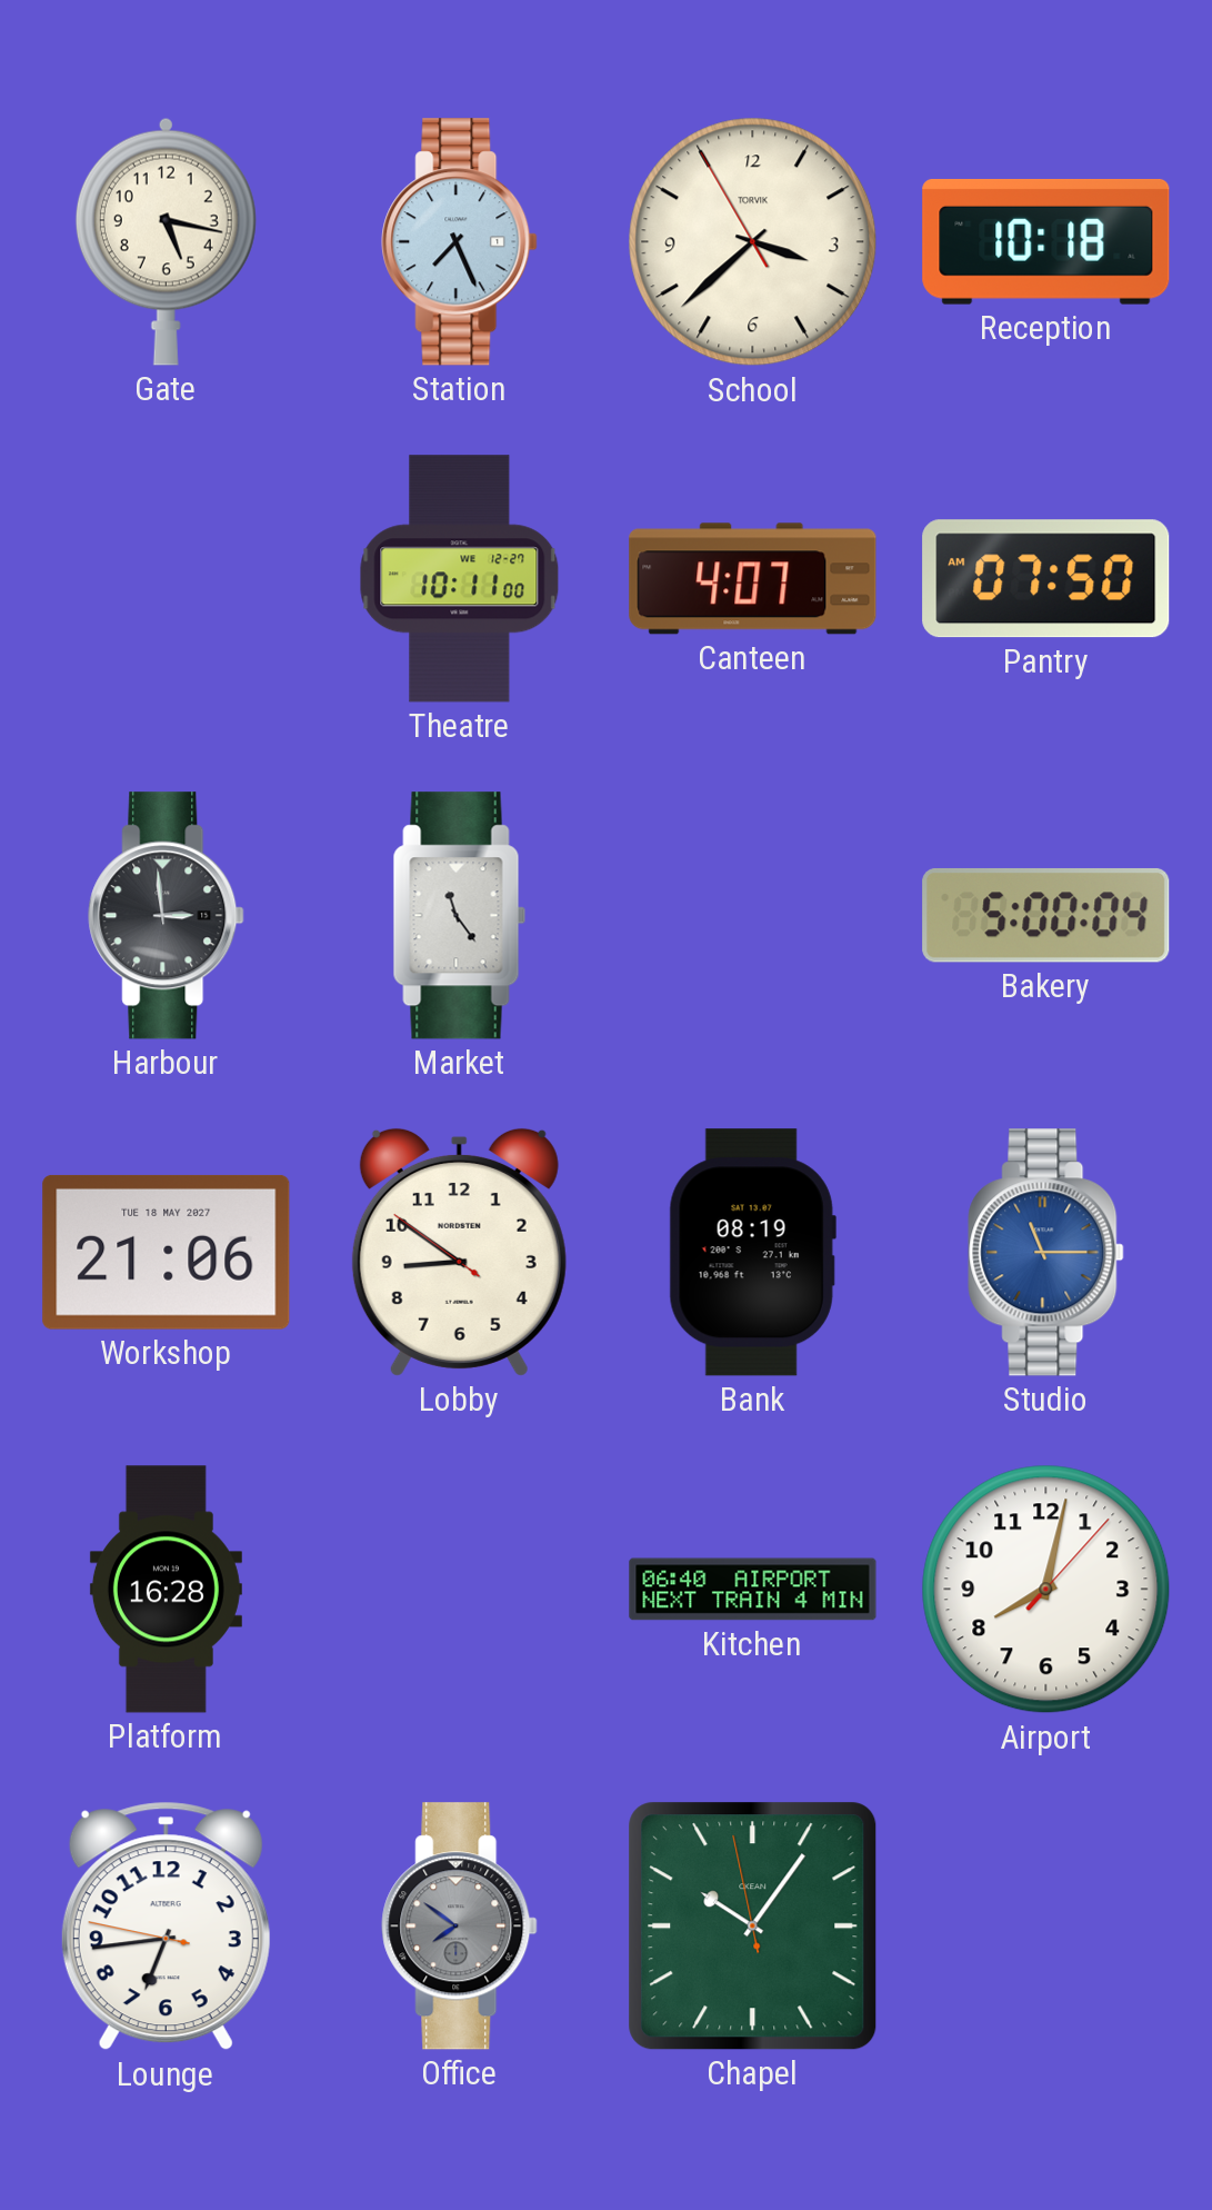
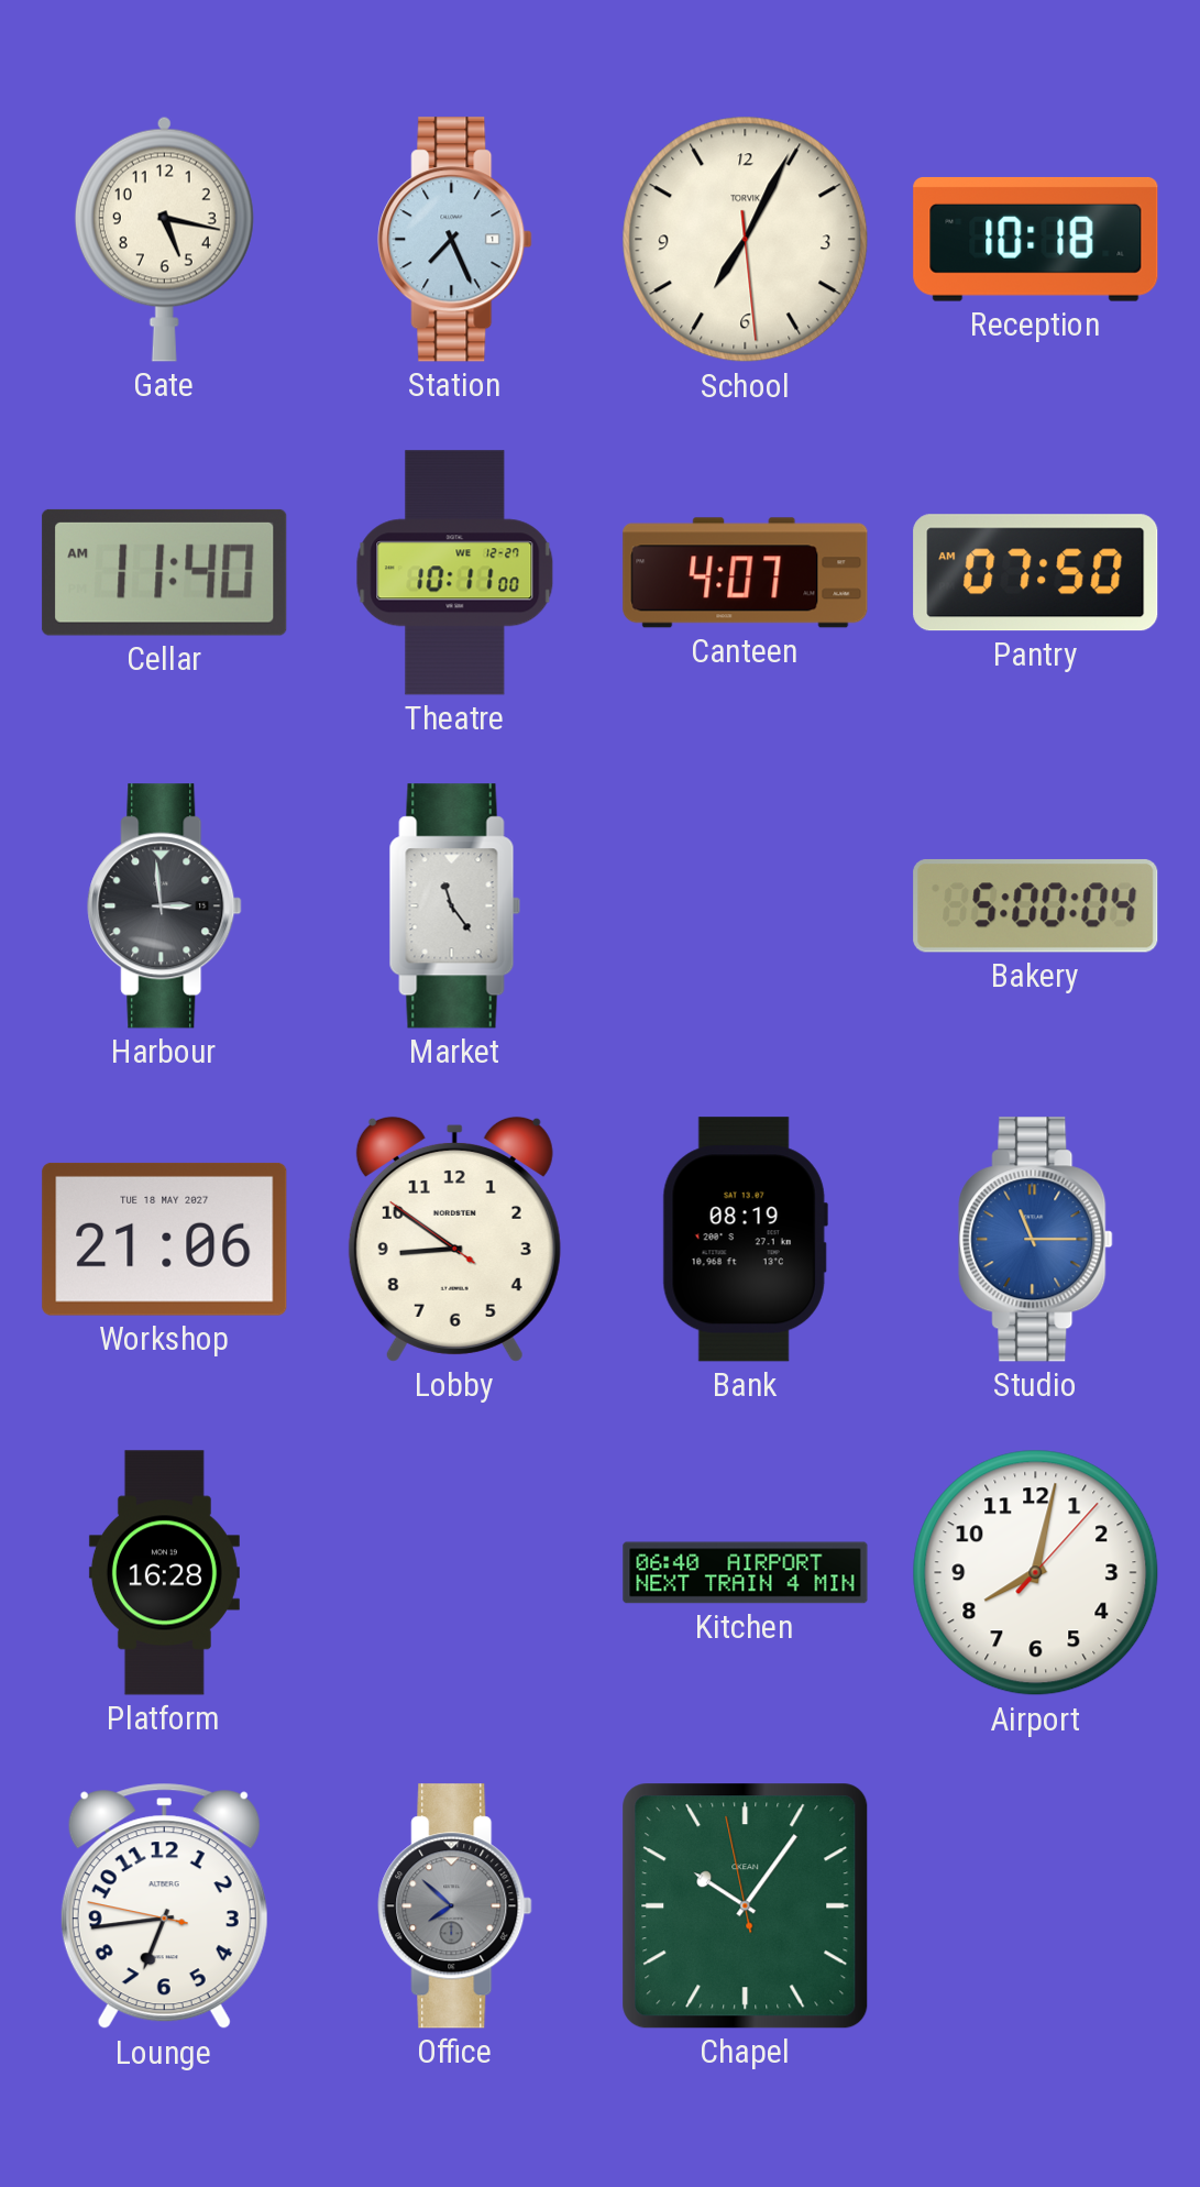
School: 3:37 -> 7:04 (746, 240)
Cellar: none -> 11:40 (165, 572)
Office: 7:51 -> 7:52 (455, 1906)
